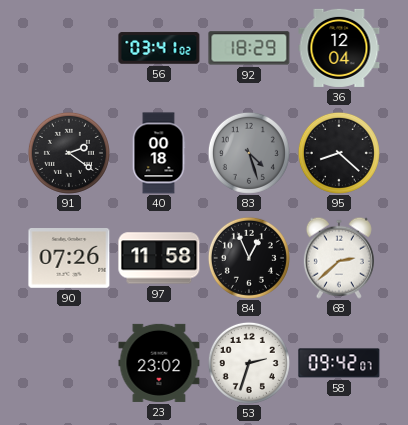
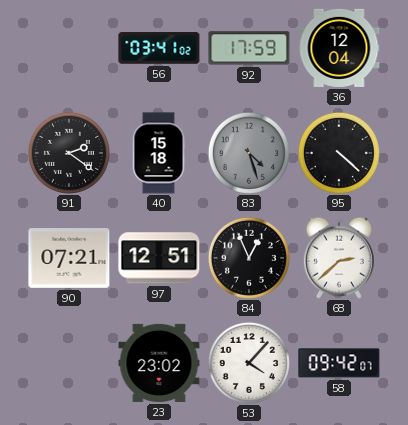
92: 18:29 -> 17:59 (249, 48)
40: 00:18 -> 15:18 (159, 153)
95: 8:22 -> 4:22 (339, 153)
90: 07:26 -> 07:21 (69, 259)
97: 11:58 -> 12:51 (159, 258)
53: 2:33 -> 4:07 (249, 363)
